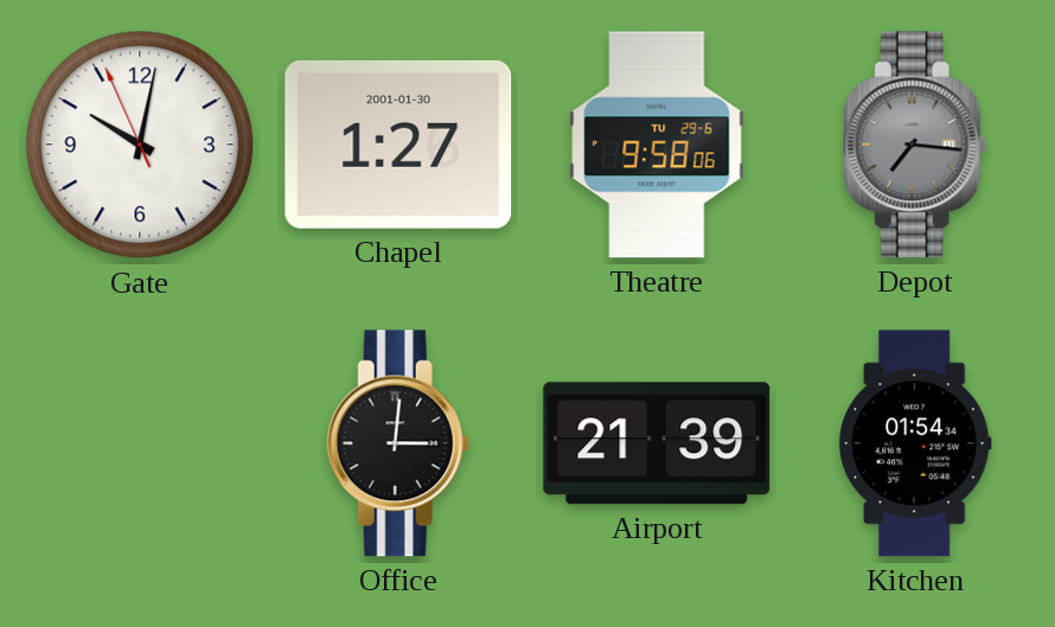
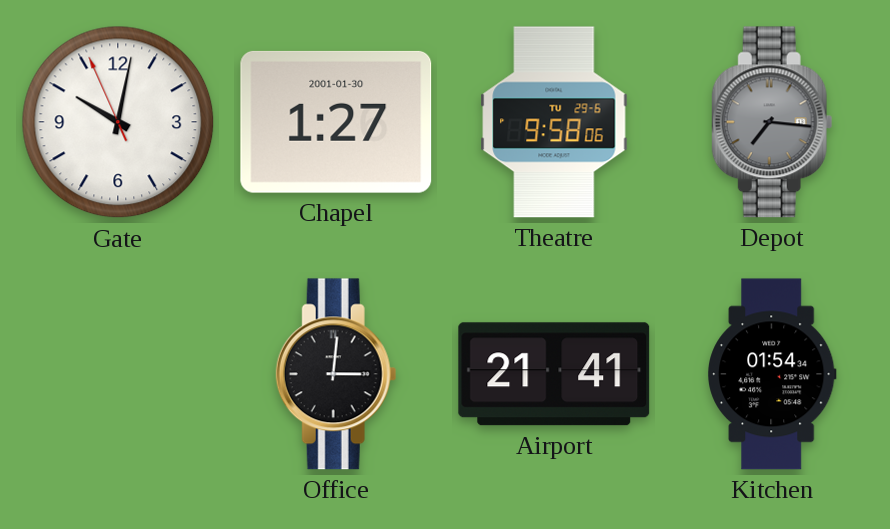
Airport: 21:39 -> 21:41 (554, 374)
